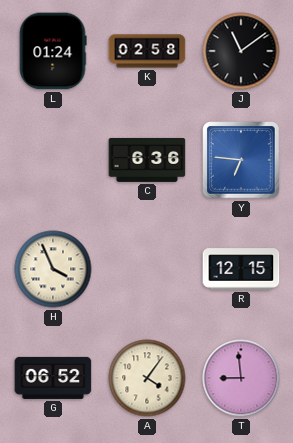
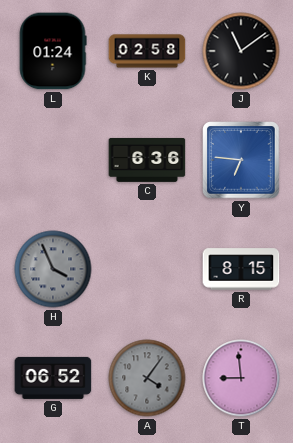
H dial: cream -> grey (53, 269)
R: 12:15 -> 8:15 (241, 269)
A dial: cream -> grey (147, 378)
